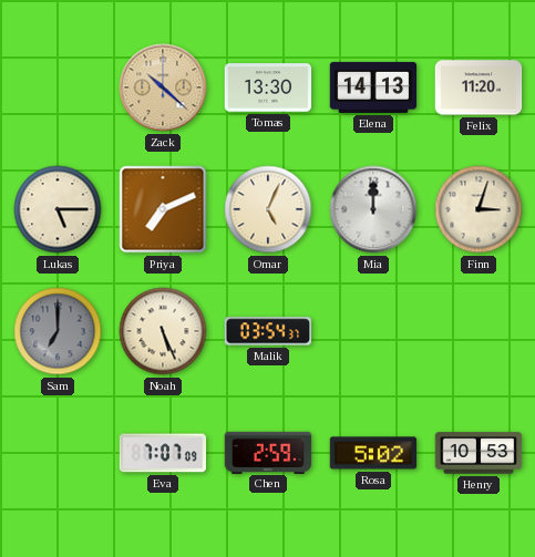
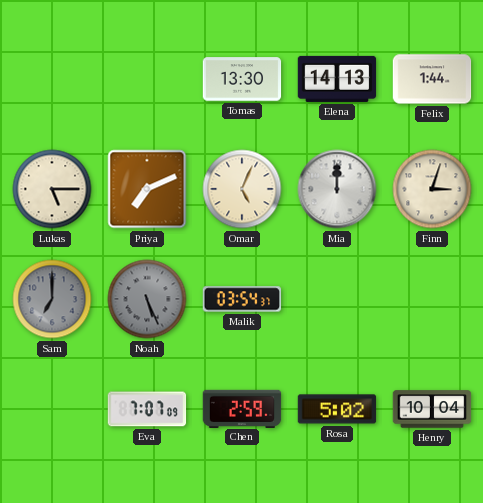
Zack: 10:22 -> none (163, 87)
Felix: 11:20 -> 1:44 (432, 79)
Noah dial: cream -> grey (147, 299)
Henry: 10:53 -> 10:04 (432, 409)
